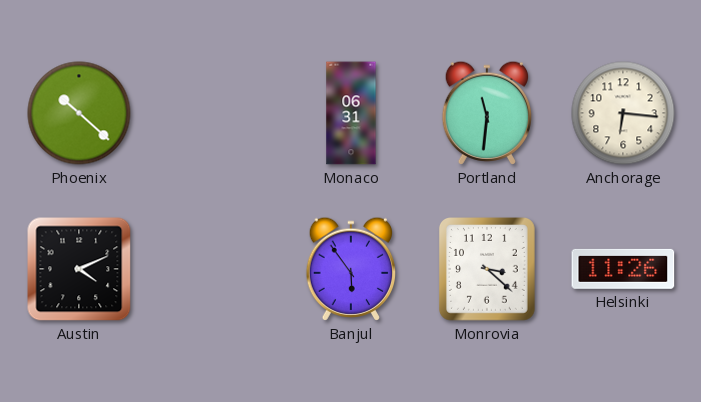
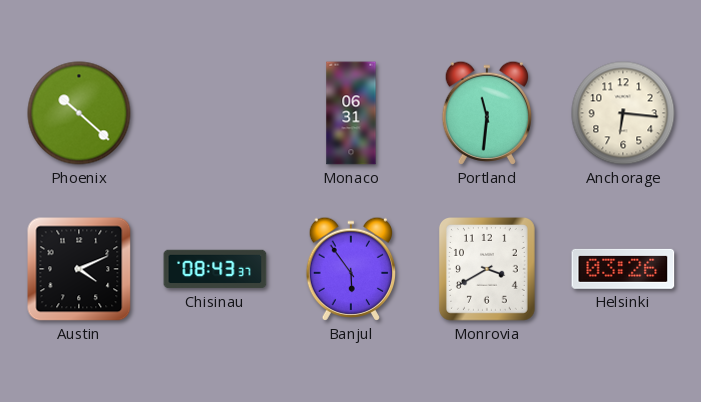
Chisinau: none -> 08:43 (215, 269)
Monrovia: 3:22 -> 3:40 (487, 270)
Helsinki: 11:26 -> 03:26 (623, 269)
